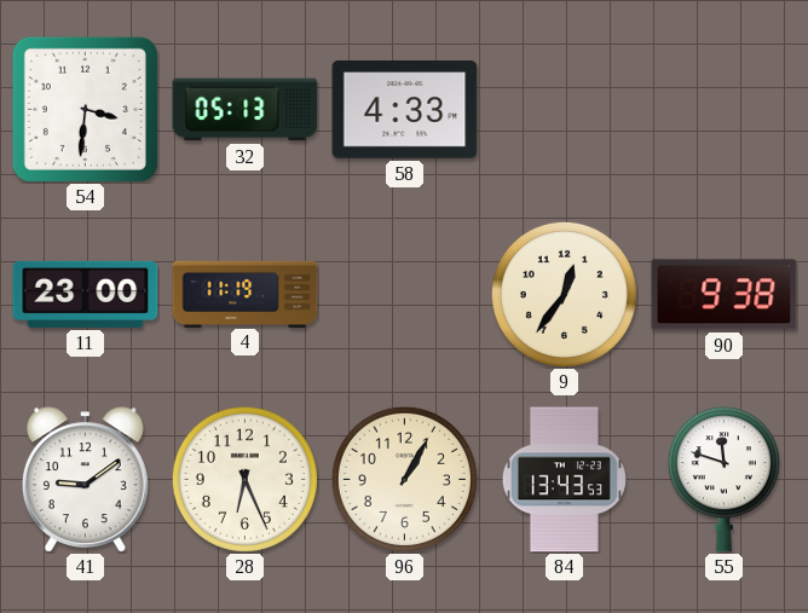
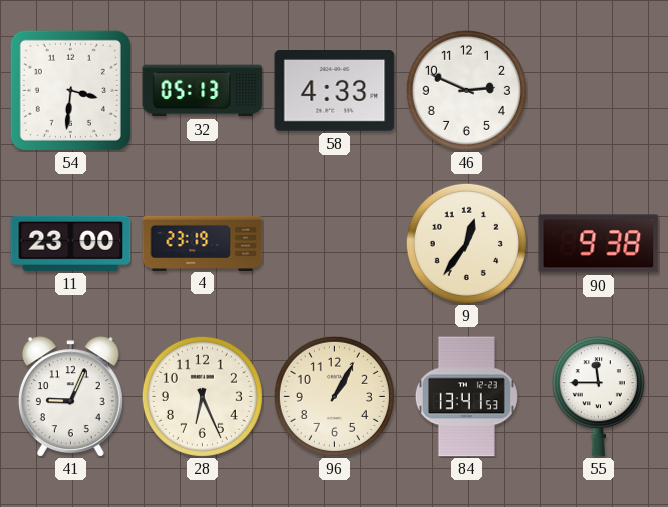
46: none -> 2:49 (466, 90)
4: 11:19 -> 23:19 (203, 243)
41: 9:09 -> 9:04 (70, 397)
84: 13:43 -> 13:41 (466, 397)
55: 11:48 -> 11:45 (598, 397)
